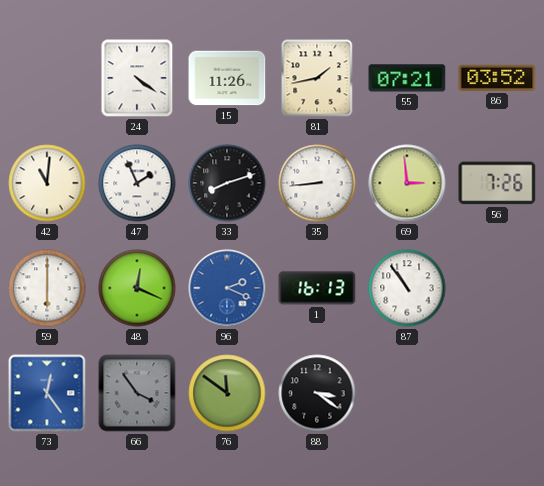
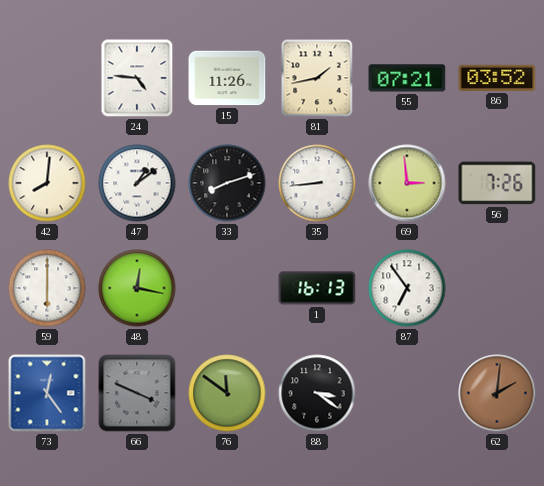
24: 4:21 -> 4:46 (137, 78)
42: 11:01 -> 8:01 (47, 183)
47: 1:56 -> 1:09 (137, 183)
48: 12:19 -> 12:17 (137, 288)
96: 2:19 -> none (227, 288)
87: 10:54 -> 6:54 (407, 288)
66: 3:54 -> 3:49 (137, 393)
62: none -> 2:01 (497, 393)
